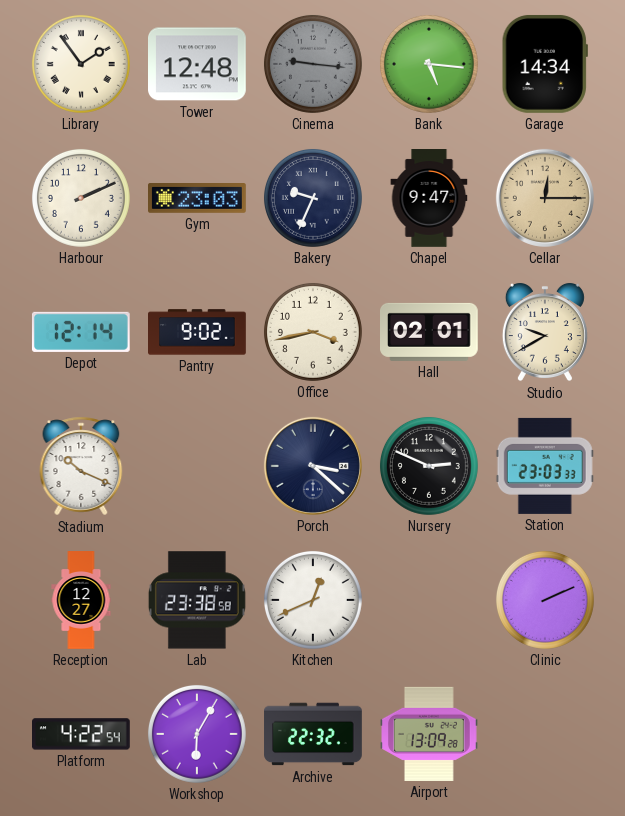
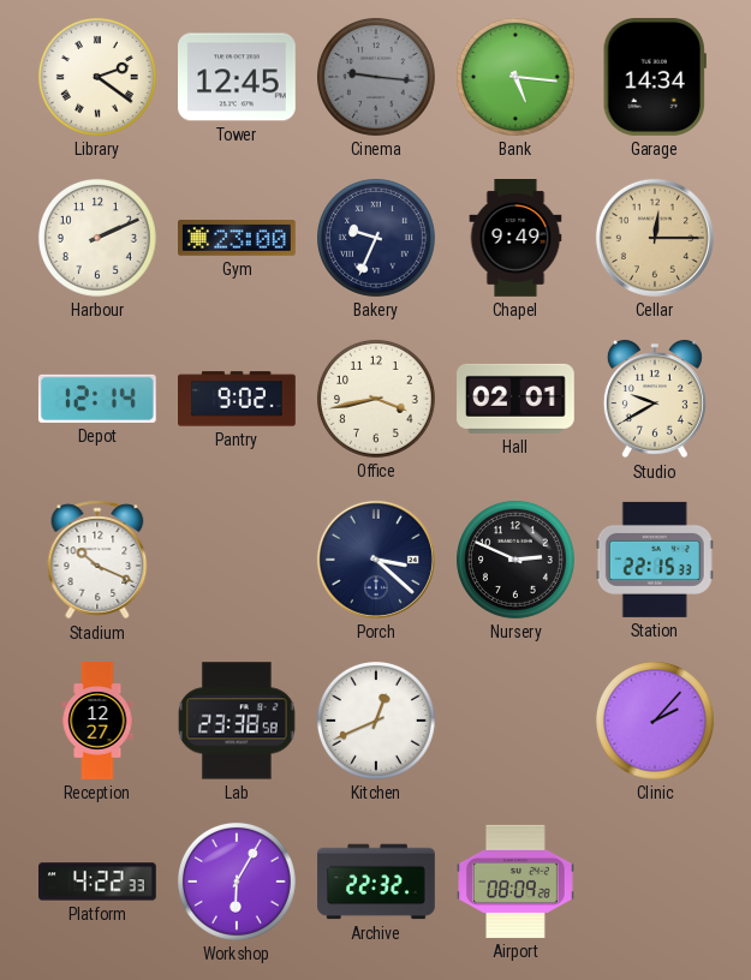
Library: 1:54 -> 2:21 (97, 77)
Tower: 12:48 -> 12:45 (238, 77)
Gym: 23:03 -> 23:00 (238, 239)
Chapel: 9:47 -> 9:49 (515, 239)
Station: 23:03 -> 22:15 (655, 560)
Clinic: 2:11 -> 2:07 (655, 721)
Platform: 4:22:54 -> 4:22:33 (99, 882)
Airport: 13:09 -> 08:09 (517, 882)
